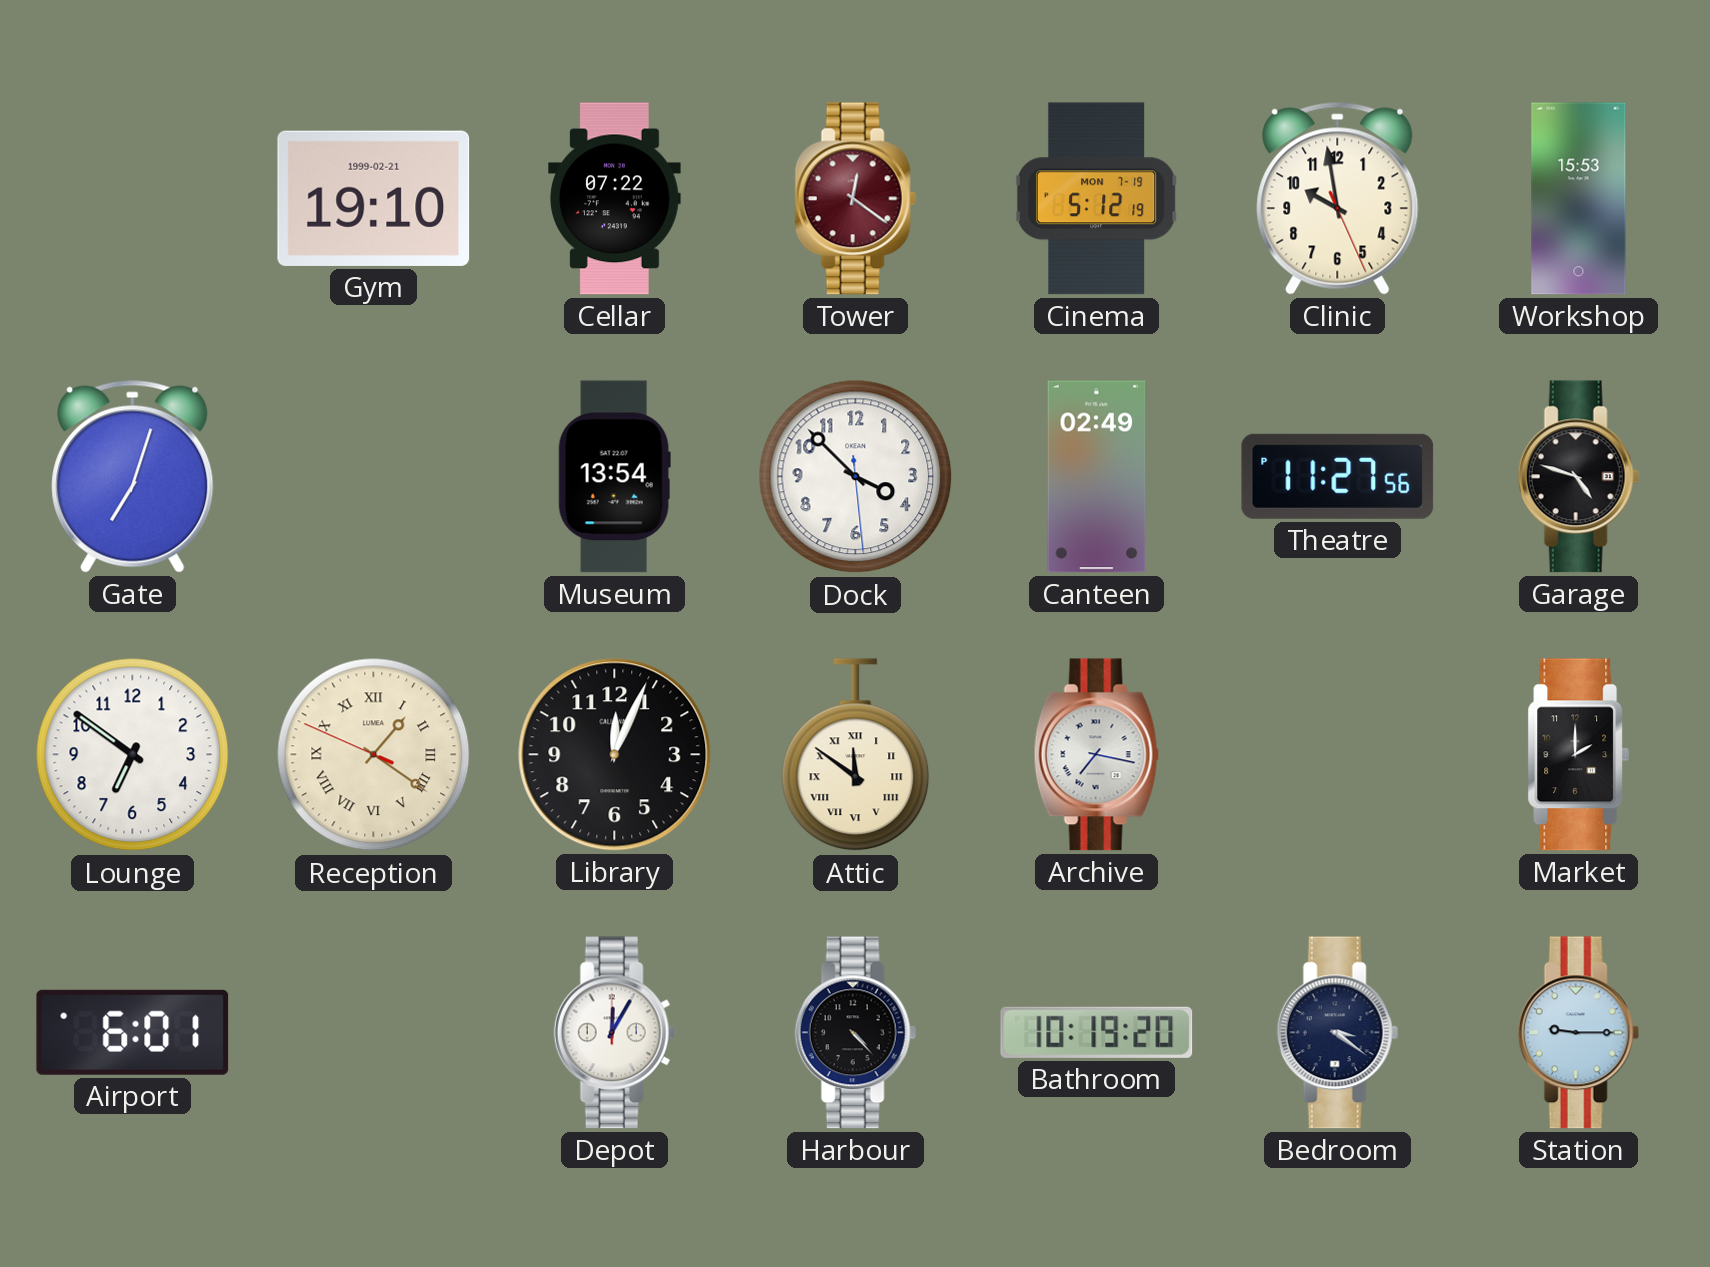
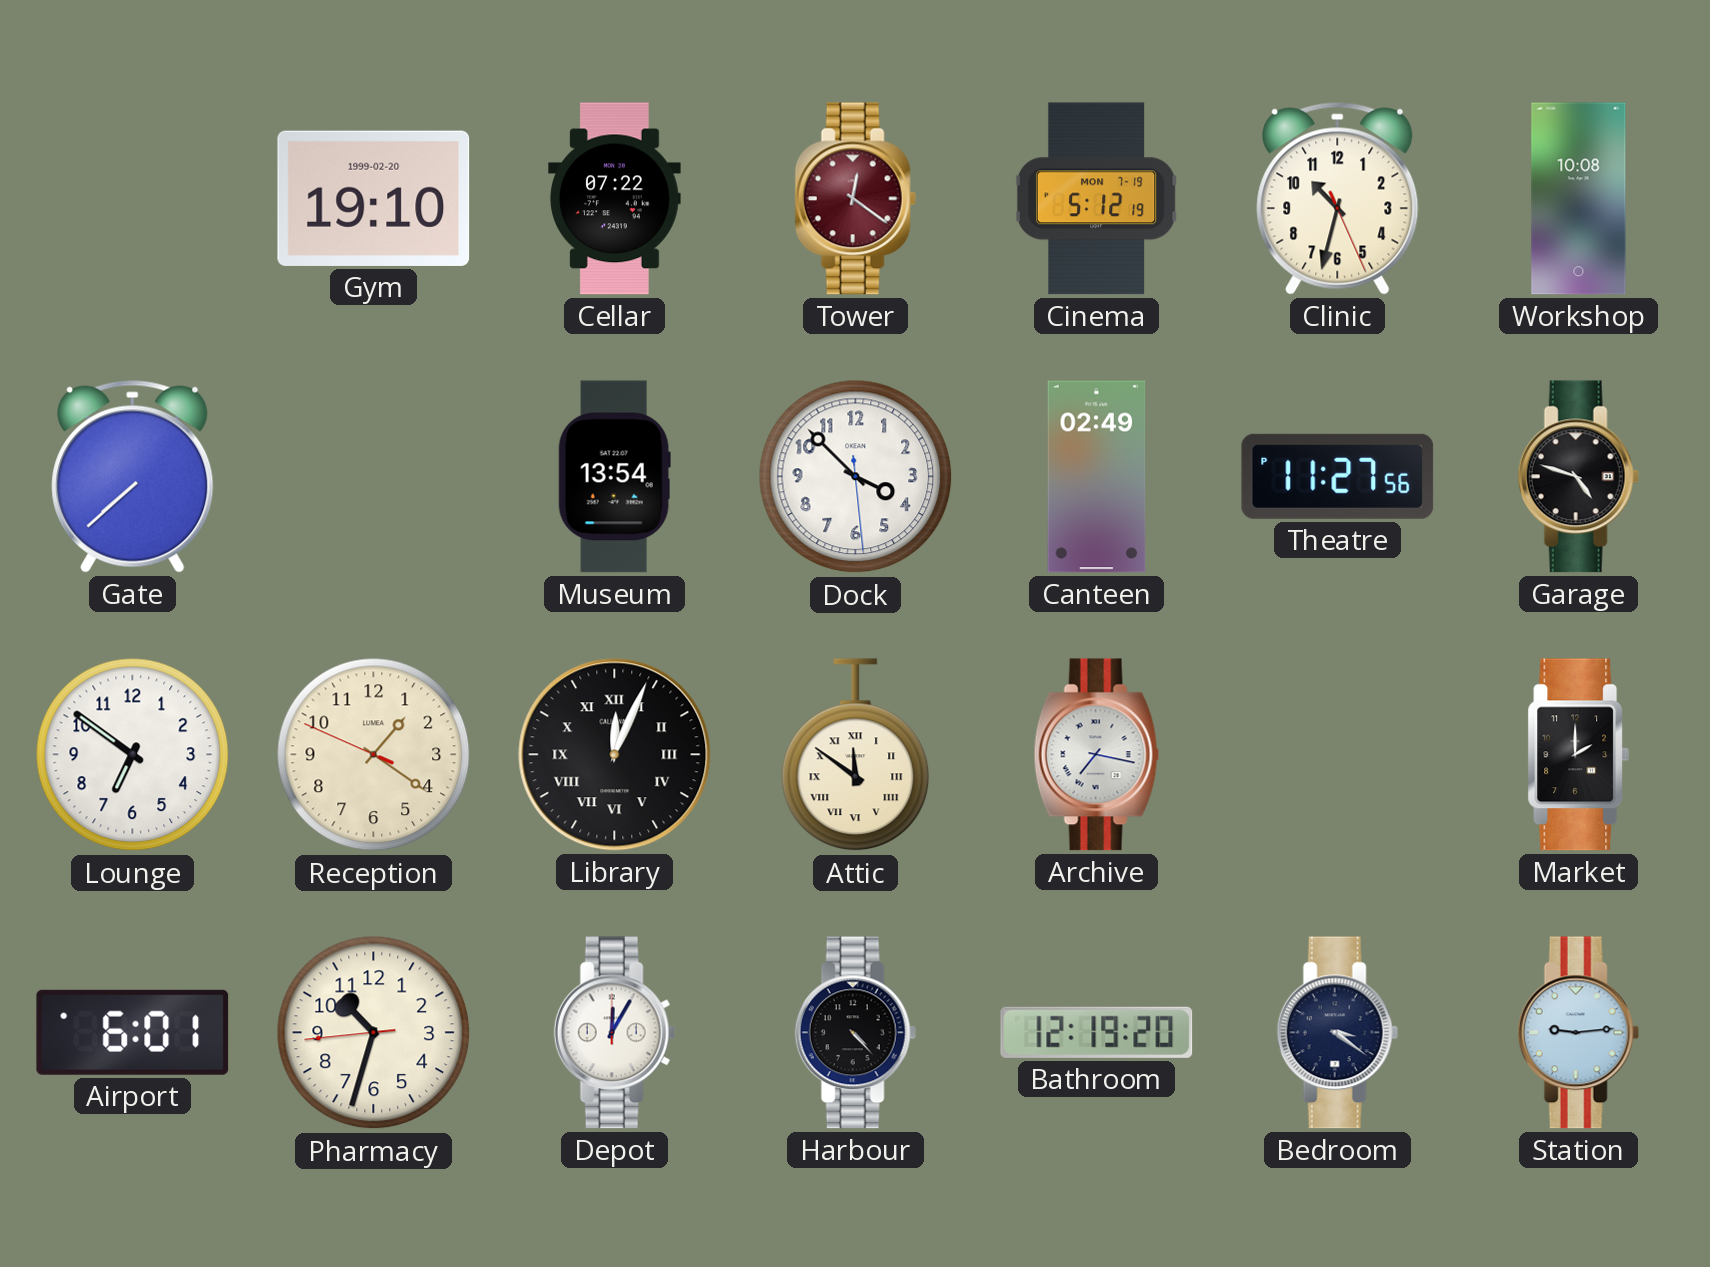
Gym date: 1999-02-21 -> 1999-02-20 (374, 198)
Clinic: 9:58 -> 10:32 (1338, 198)
Workshop: 15:53 -> 10:08 (1579, 199)
Gate: 7:03 -> 7:38 (133, 476)
Reception numerals: Roman -> Arabic (374, 755)
Library numerals: Arabic -> Roman (615, 755)
Pharmacy: none -> 10:32 (374, 1033)
Bathroom: 10:19 -> 12:19 (1097, 1032)
Station: 9:15 -> 9:14 (1578, 1033)
